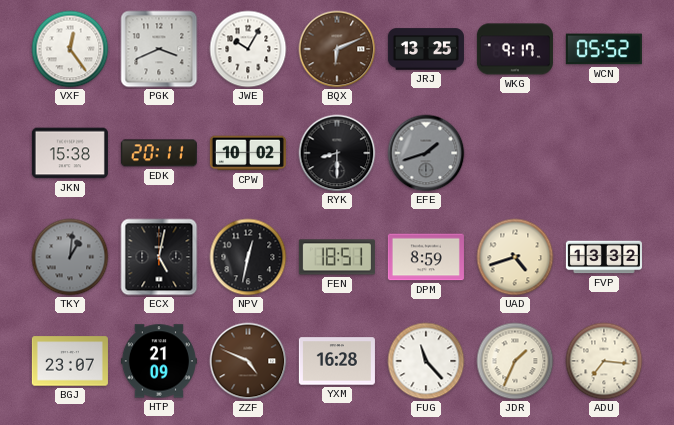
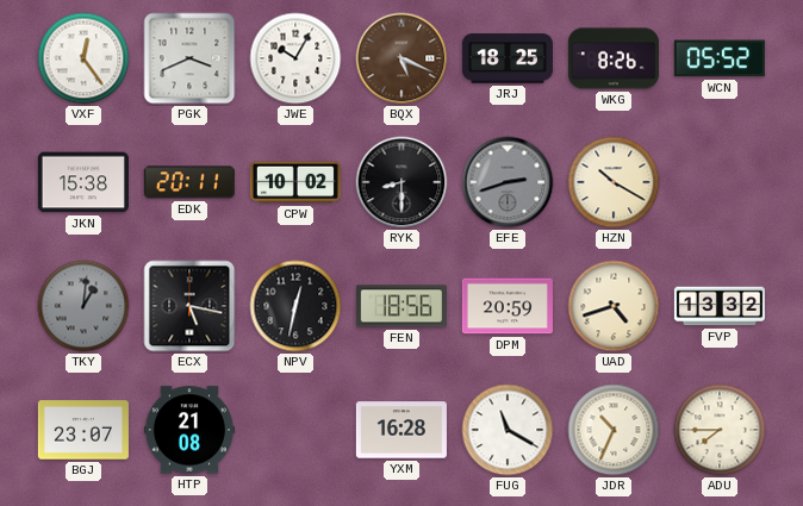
BQX: 6:11 -> 5:19 (401, 58)
JRJ: 13:25 -> 18:25 (508, 58)
WKG: 9:17 -> 8:26 (614, 58)
EFE: 1:42 -> 2:42 (508, 182)
HZN: none -> 10:20 (614, 182)
ECX: 5:02 -> 5:17 (189, 306)
FEN: 18:51 -> 18:56 (401, 306)
DPM: 8:59 -> 20:59 (508, 306)
HTP: 21:09 -> 21:08 (189, 430)
ZZF: 4:49 -> none (248, 361)
FUG: 11:23 -> 11:20 (508, 430)
JDR: 1:34 -> 10:34 (614, 430)
ADU: 7:16 -> 7:45 (720, 430)
